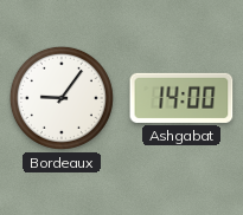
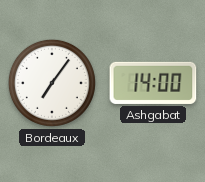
Bordeaux: 9:06 -> 7:06 (52, 83)
